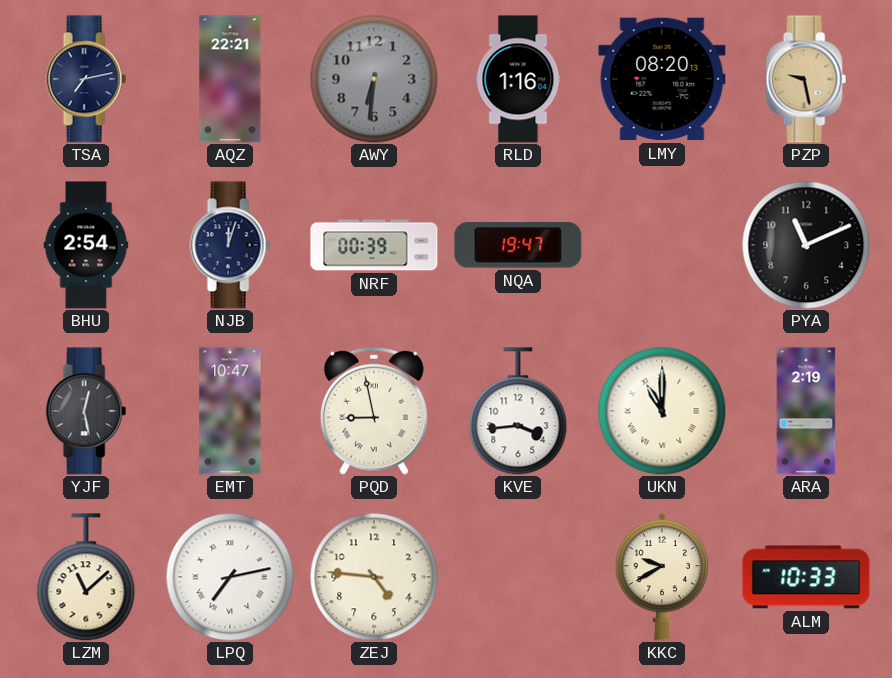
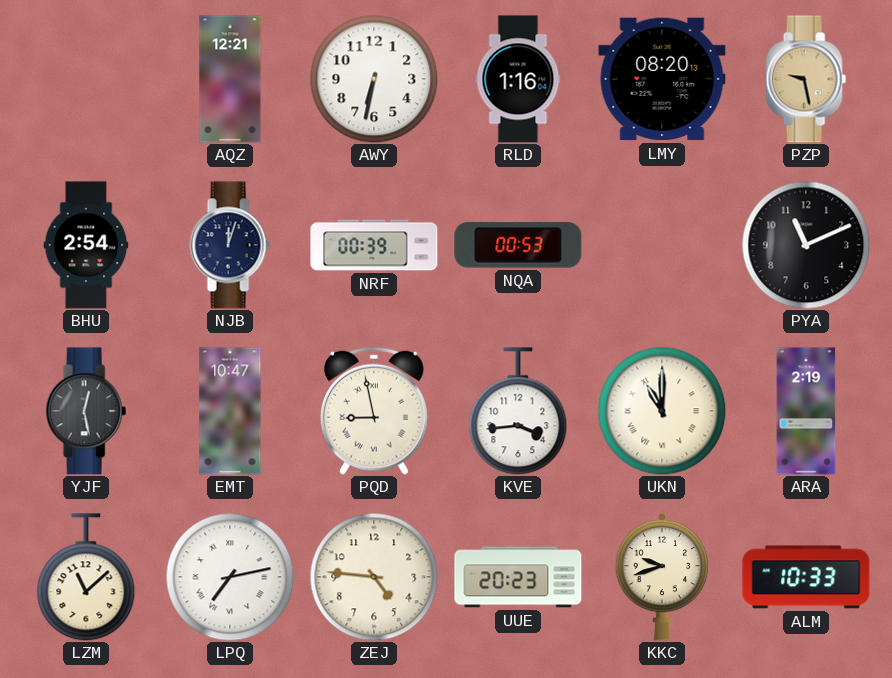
TSA: 7:13 -> none (86, 79)
AQZ: 22:21 -> 12:21 (230, 79)
AWY: 6:31 -> 6:32 (374, 79)
AWY dial: grey -> white (374, 79)
NQA: 19:47 -> 00:53 (518, 245)
UUE: none -> 20:23 (518, 577)
KKC: 9:40 -> 9:42 (662, 577)
